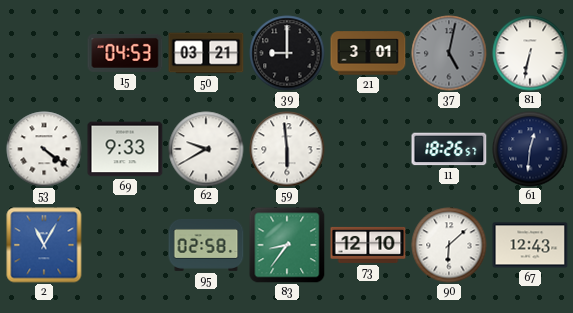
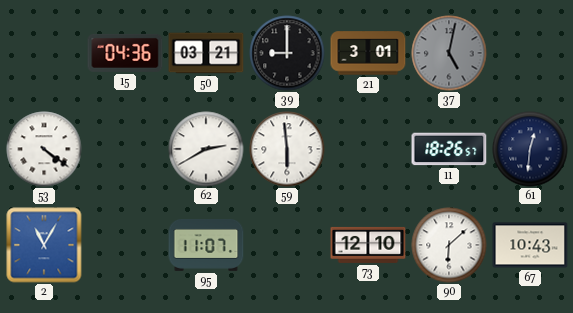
15: 04:53 -> 04:36 (125, 53)
81: 6:32 -> none (530, 53)
69: 9:33 -> none (125, 149)
62: 9:40 -> 2:40 (206, 149)
95: 02:58 -> 11:07 (206, 245)
83: 8:36 -> none (287, 245)
67: 12:43 -> 10:43 (530, 245)
